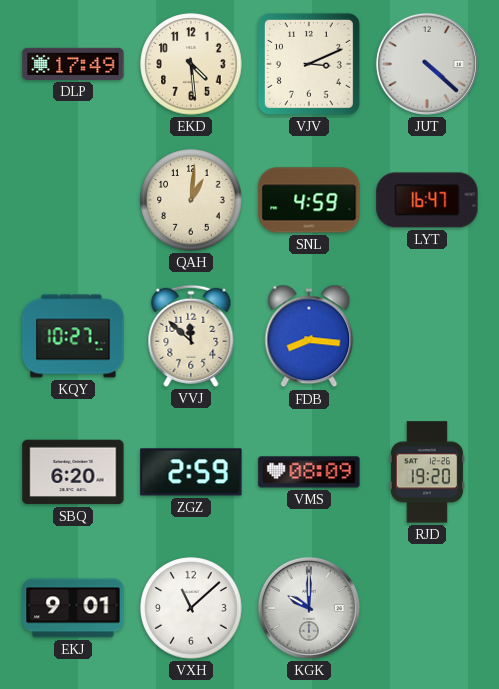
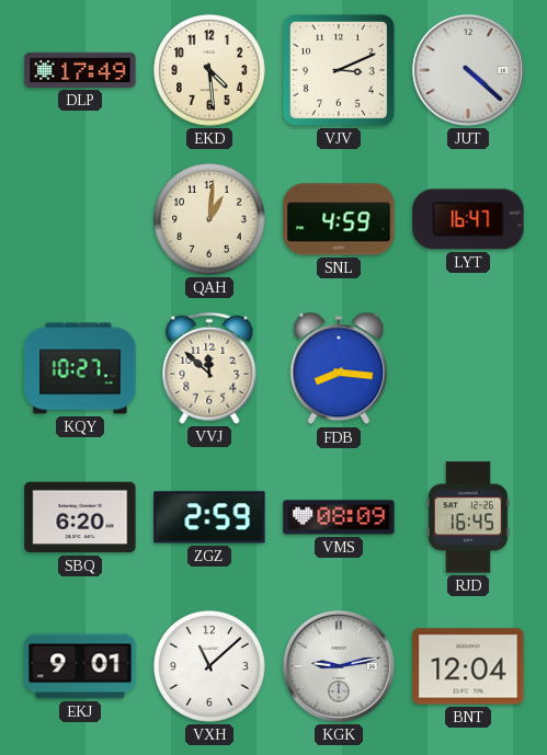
RJD: 19:20 -> 16:45 (468, 517)
KGK: 10:00 -> 9:13 (339, 666)
BNT: none -> 12:04 (468, 666)
